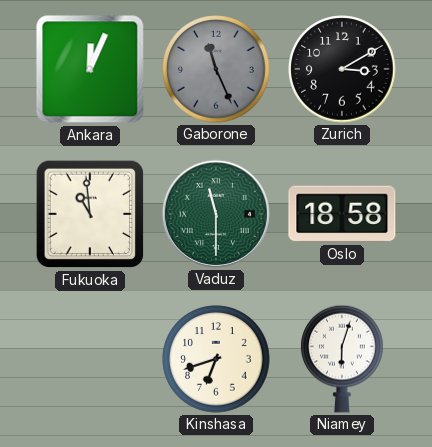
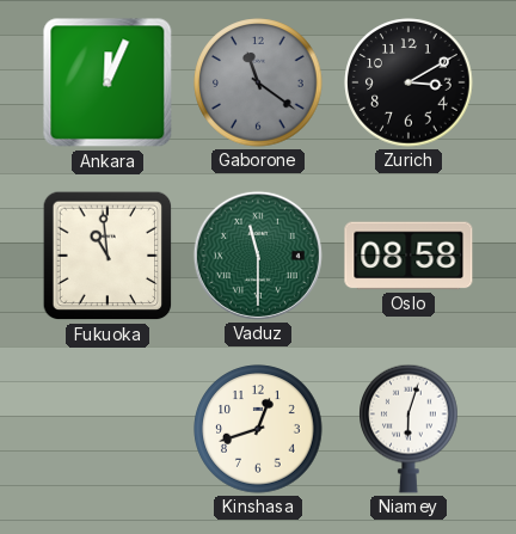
Gaborone: 11:26 -> 11:21 (258, 82)
Oslo: 18:58 -> 08:58 (408, 256)
Kinshasa: 6:42 -> 12:42 (258, 429)
